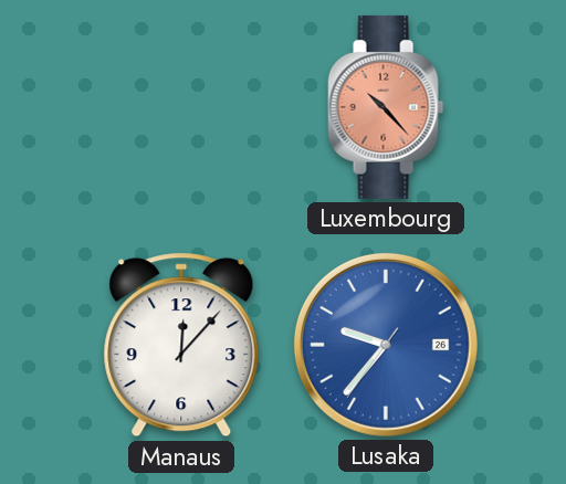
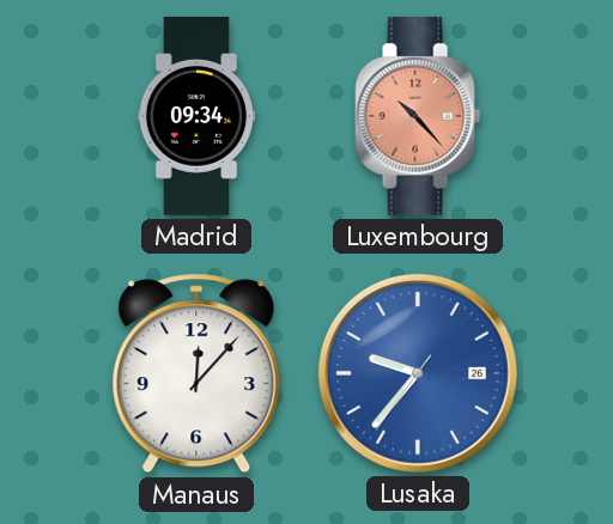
Madrid: none -> 09:34 (196, 117)
